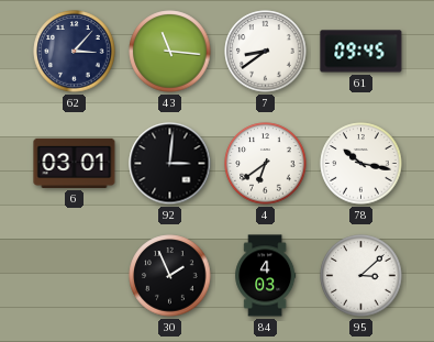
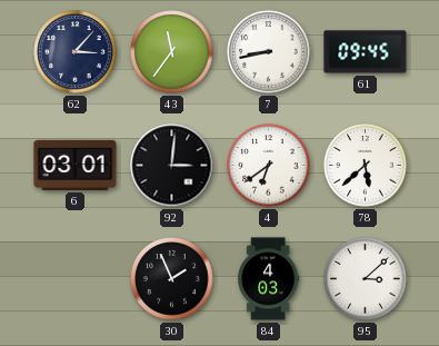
43: 11:16 -> 11:36 (172, 52)
7: 8:39 -> 8:43 (269, 52)
78: 10:17 -> 5:38 (366, 166)
